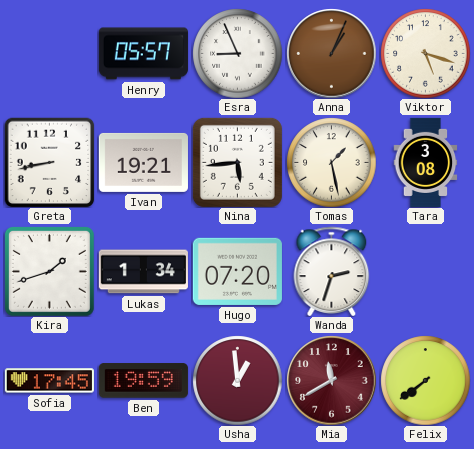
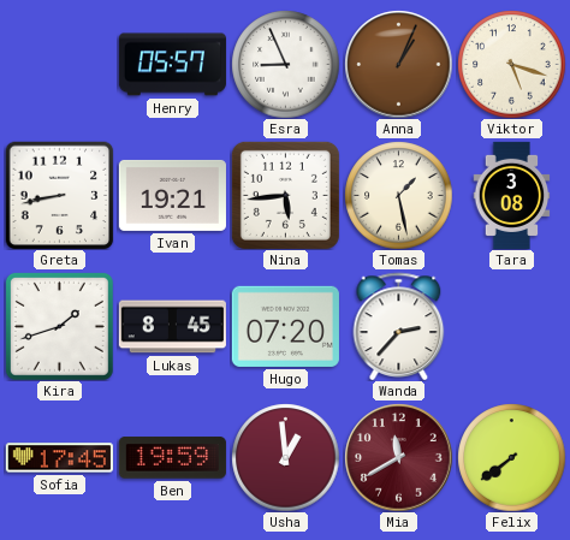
Lukas: 1:34 -> 8:45 (172, 327)
Wanda: 2:33 -> 2:37 (399, 326)
